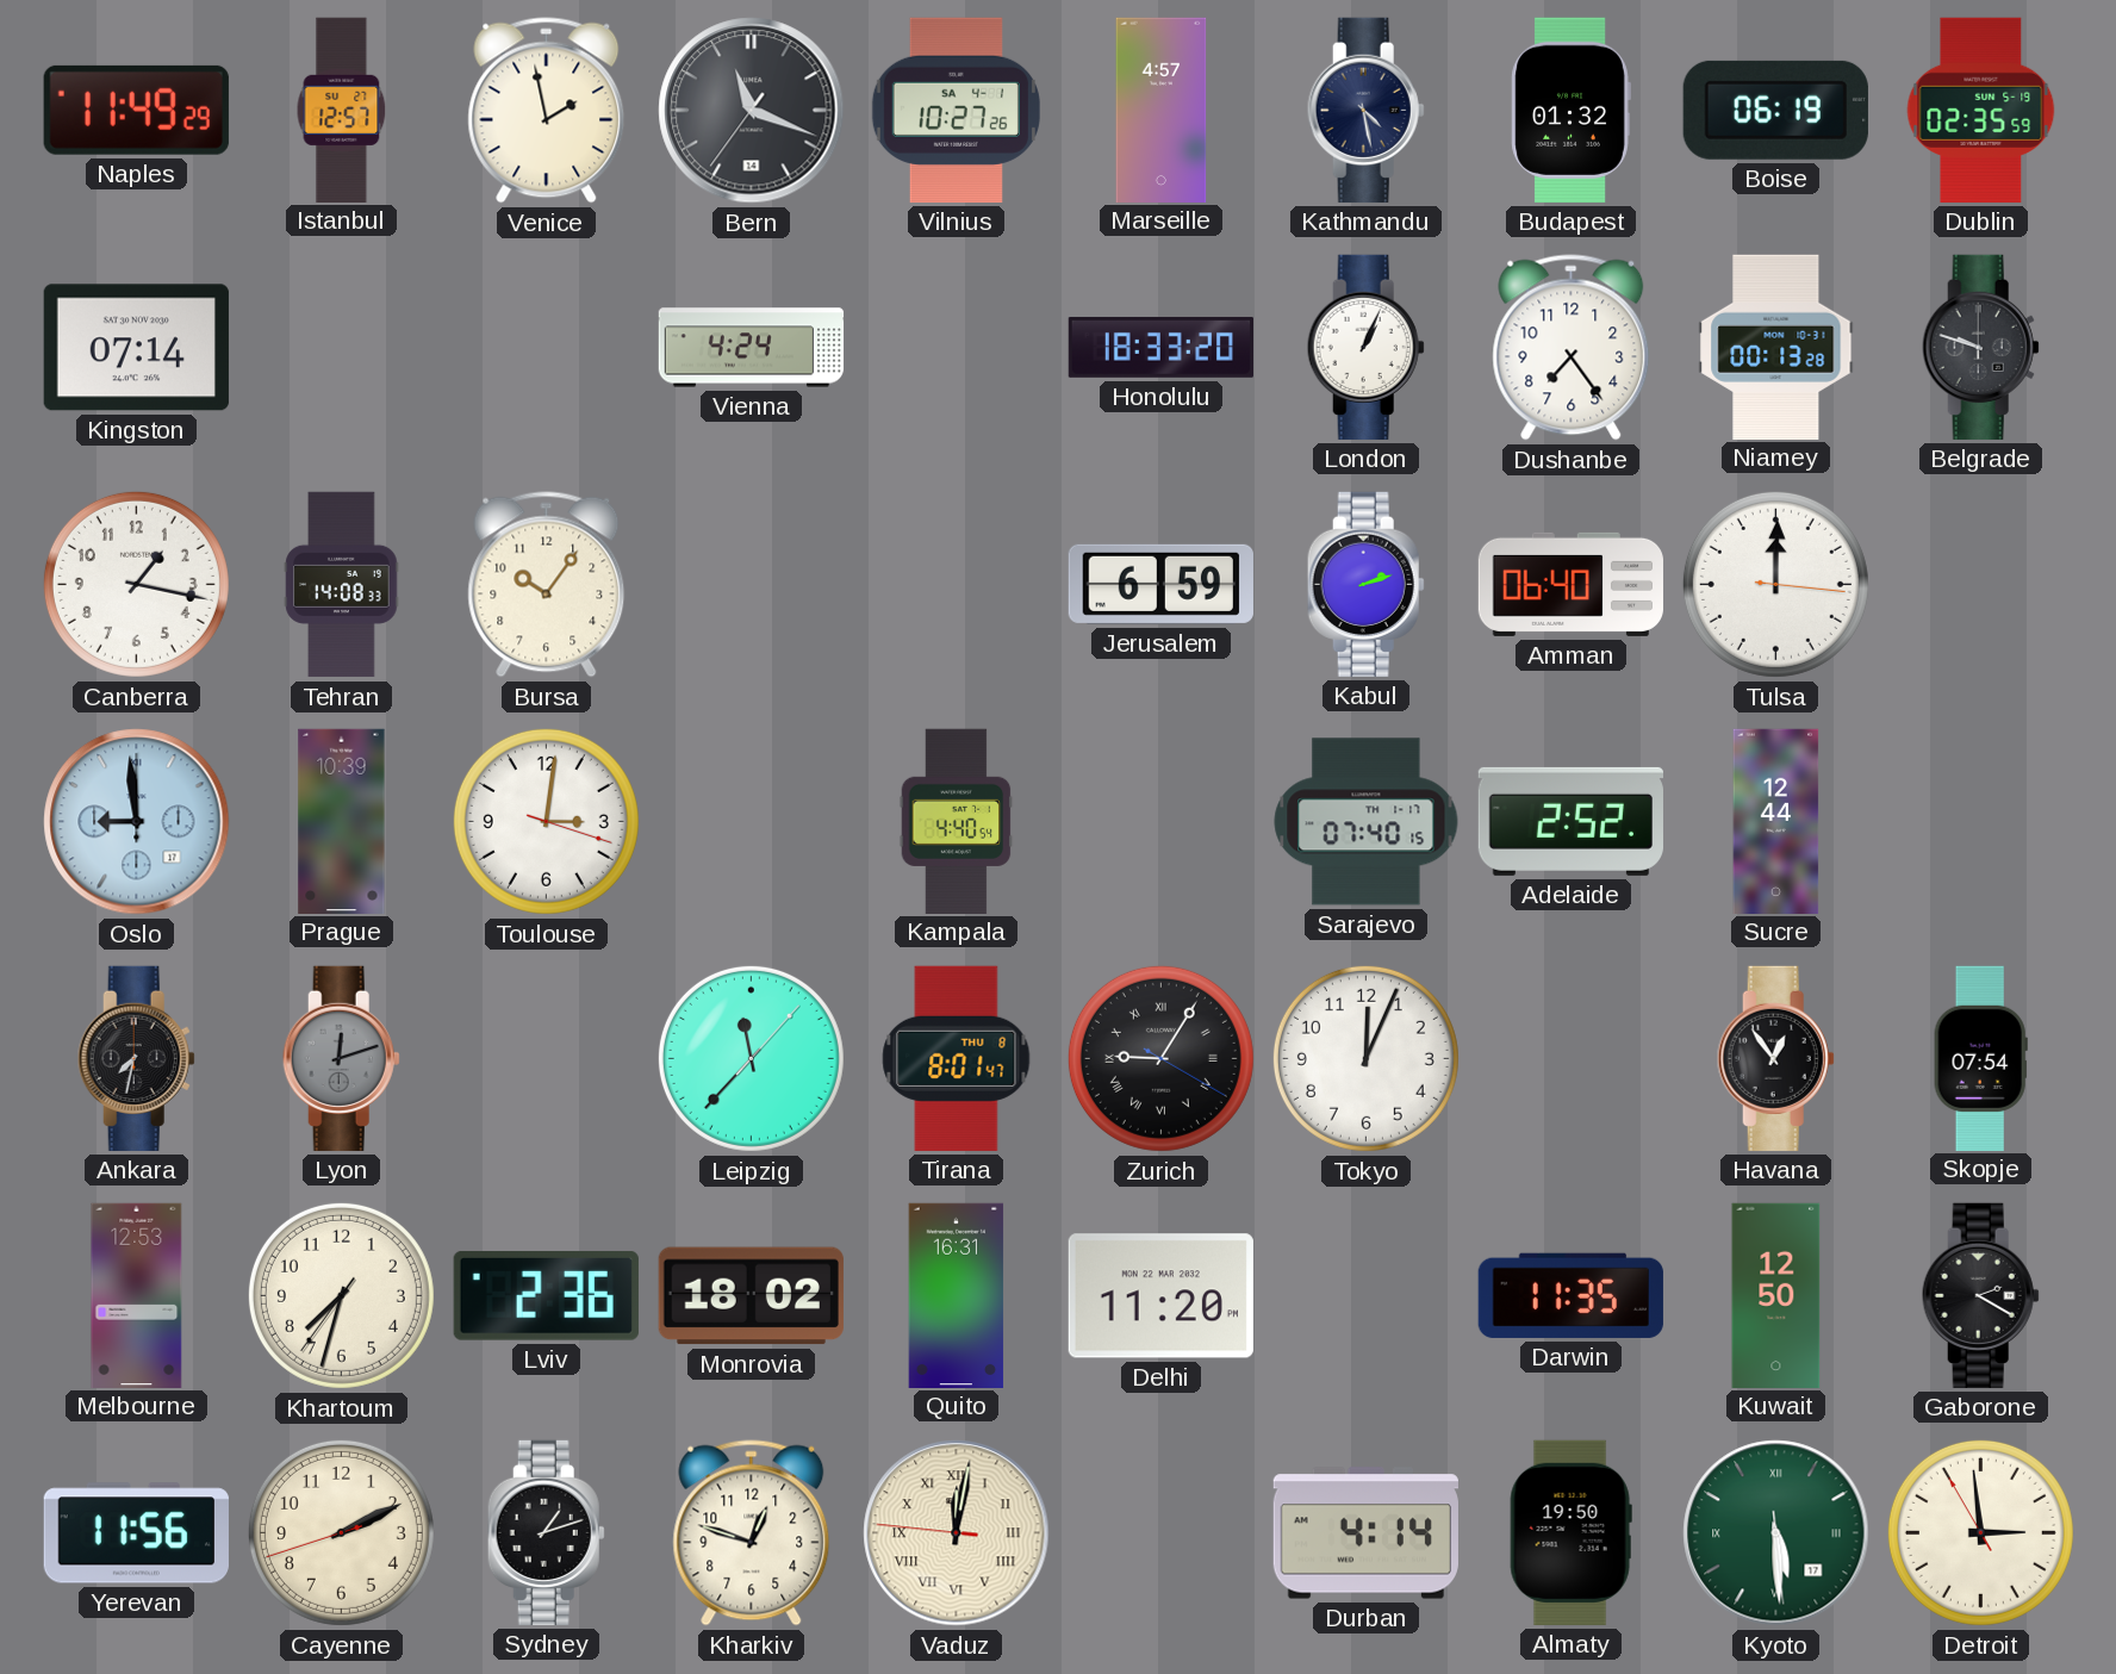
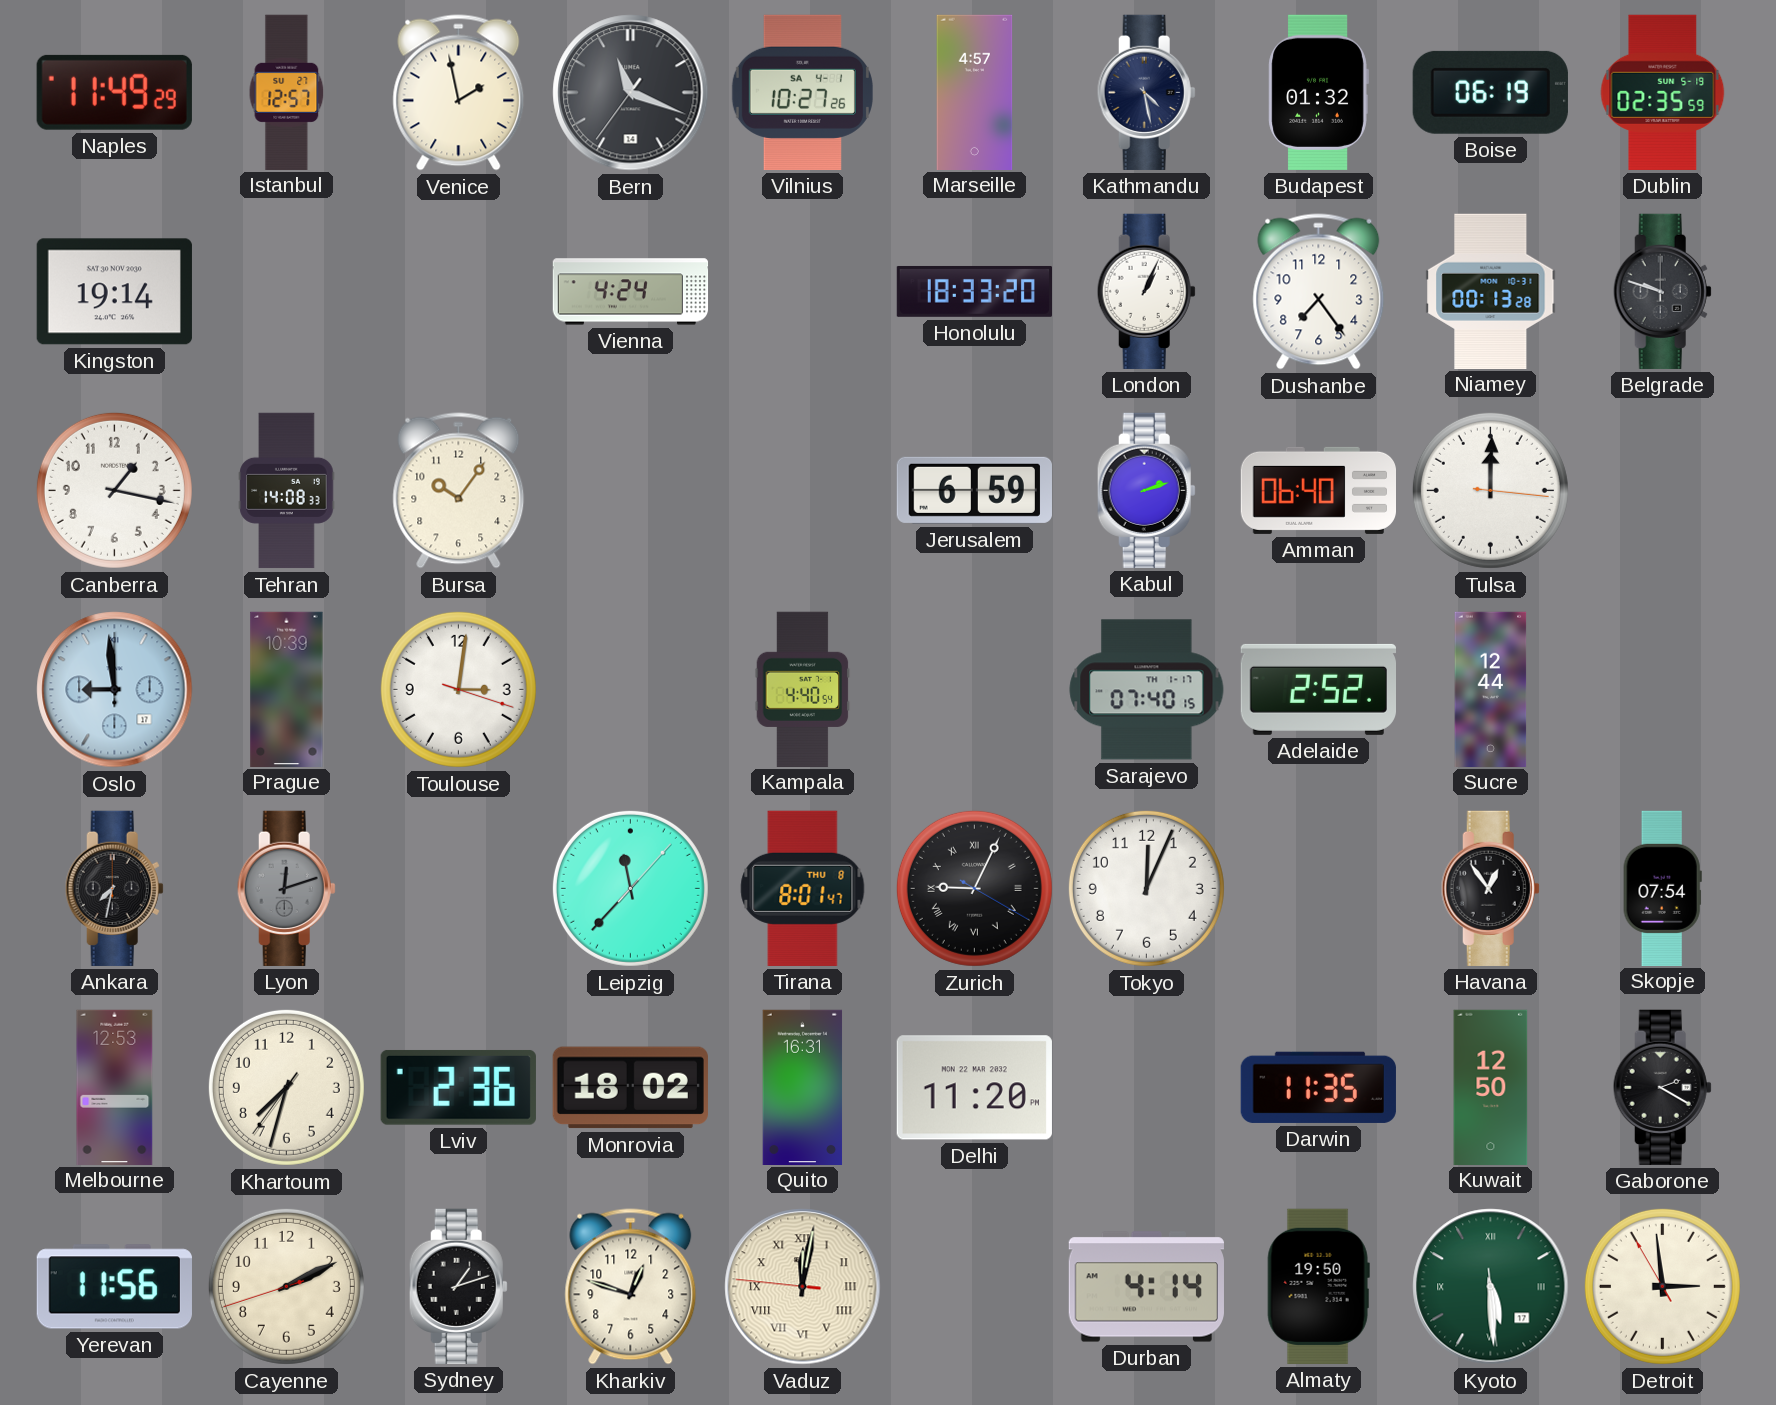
Kingston: 07:14 -> 19:14 (114, 292)
Zurich: 9:05 -> 9:04 (974, 888)
